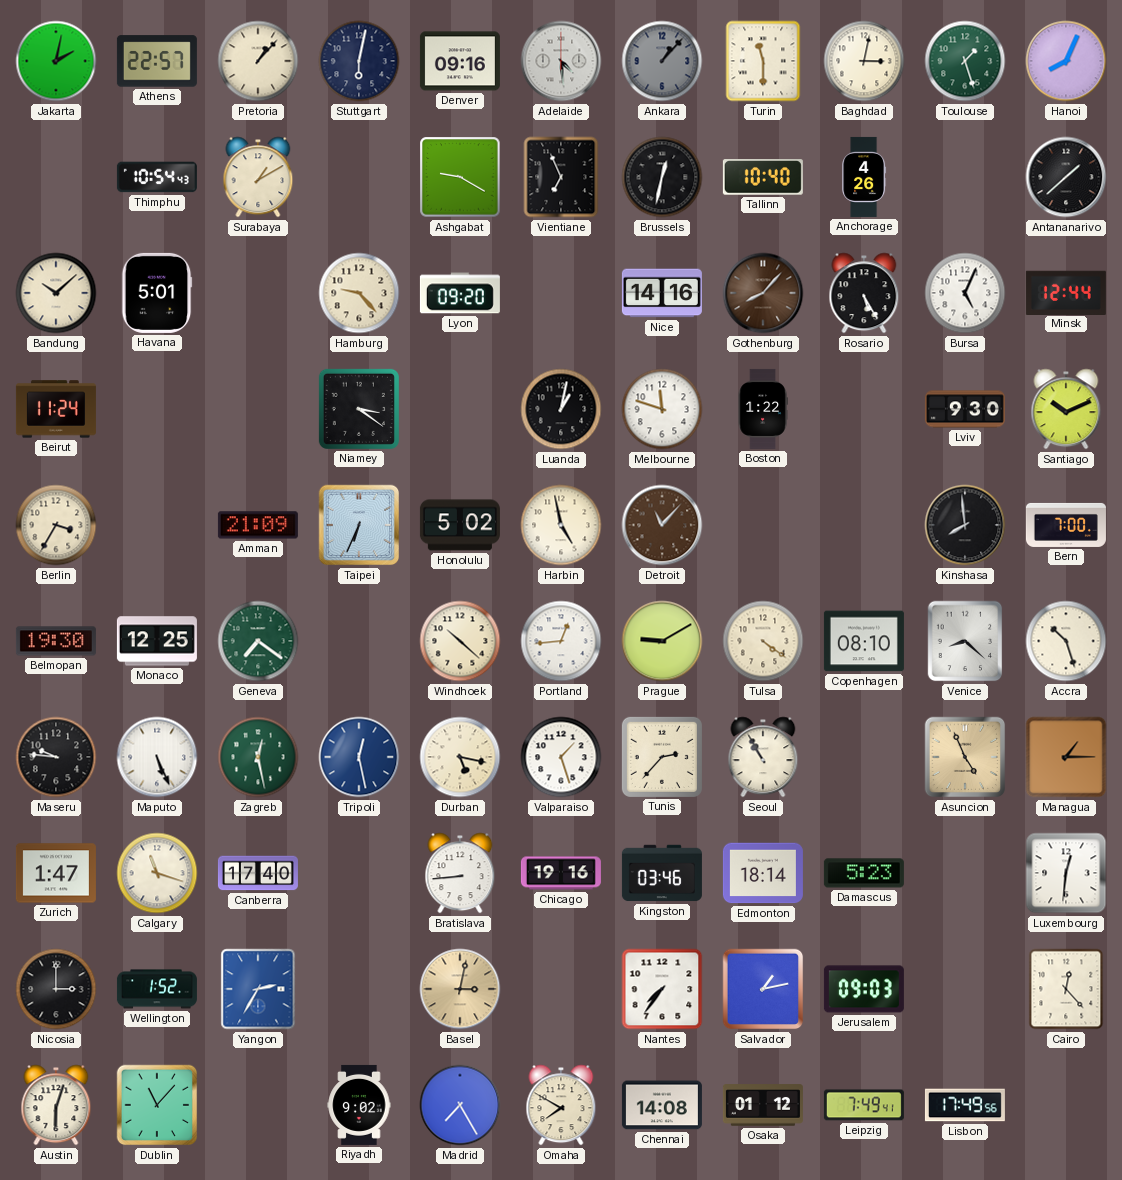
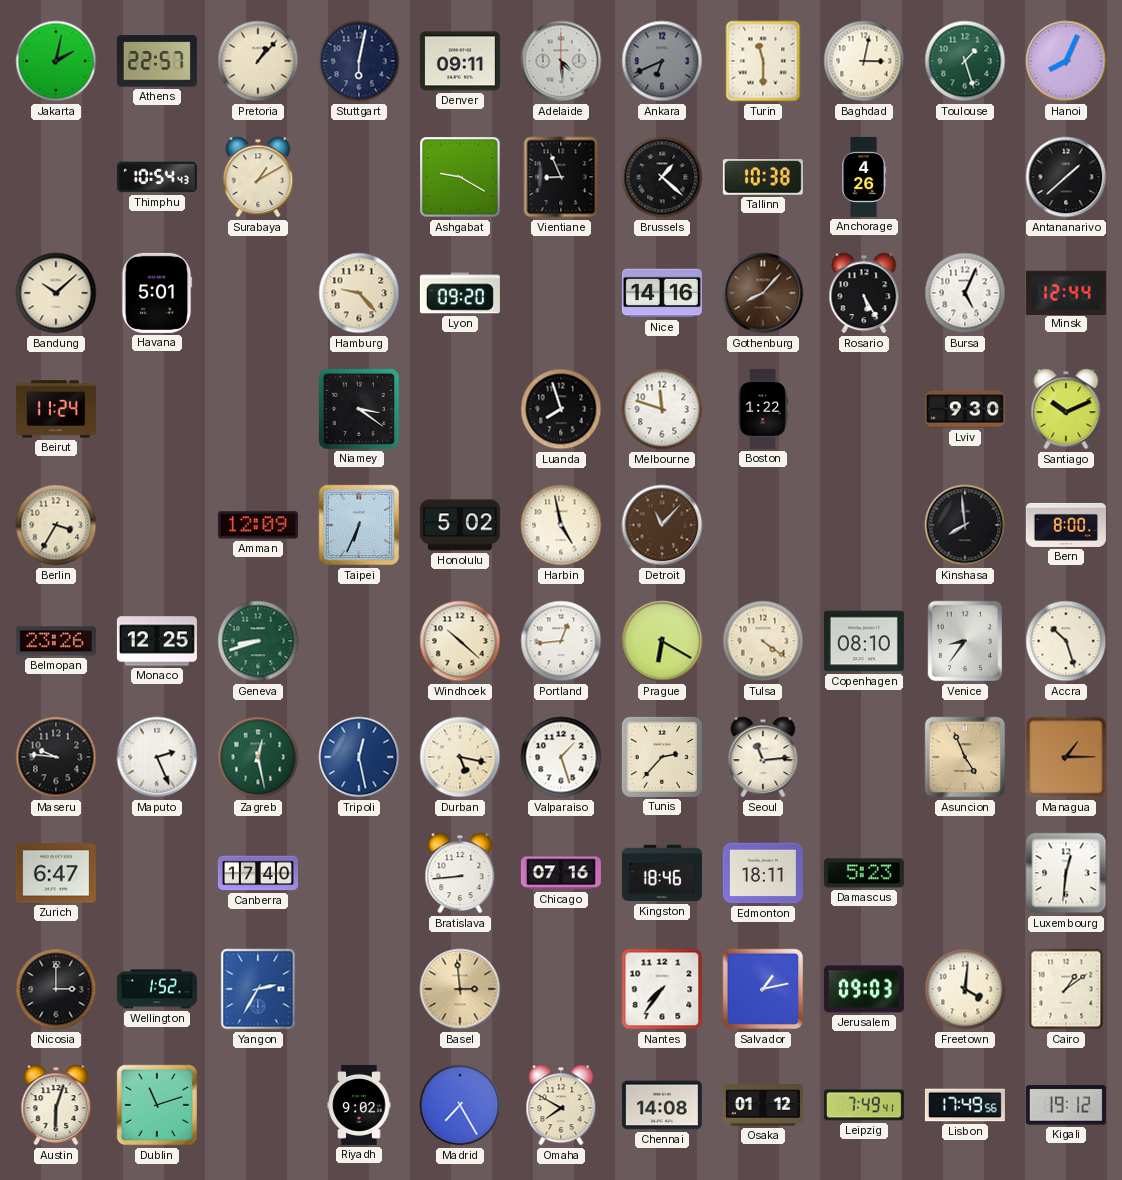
Denver: 09:16 -> 09:11 (460, 61)
Ankara: 1:07 -> 6:41 (662, 61)
Vientiane: 6:56 -> 8:56 (561, 177)
Brussels: 12:32 -> 1:22 (662, 177)
Tallinn: 10:40 -> 10:38 (763, 177)
Luanda: 1:02 -> 7:57 (561, 409)
Amman: 21:09 -> 12:09 (258, 525)
Bern: 7:00 -> 8:00 (1066, 525)
Belmopan: 19:30 -> 23:26 (56, 641)
Geneva: 7:21 -> 8:42 (258, 641)
Prague: 9:10 -> 6:20 (662, 641)
Venice: 8:22 -> 8:36 (965, 641)
Maputo: 5:26 -> 2:26 (157, 757)
Seoul: 10:55 -> 11:14 (763, 757)
Zurich: 1:47 -> 6:47 (56, 873)
Calgary: 11:18 -> none (157, 873)
Chicago: 19:16 -> 07:16 (561, 873)
Kingston: 03:46 -> 18:46 (662, 873)
Edmonton: 18:14 -> 18:11 (763, 873)
Basel: 3:02 -> 2:59 (460, 989)
Freetown: none -> 4:01 (965, 989)
Cairo: 12:23 -> 1:09 (1066, 989)
Dublin: 11:07 -> 11:12 (157, 1105)
Kigali: none -> 19:12 (1066, 1105)
